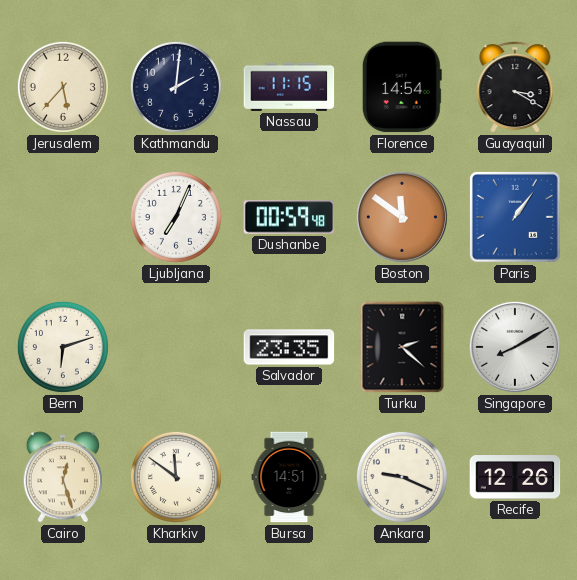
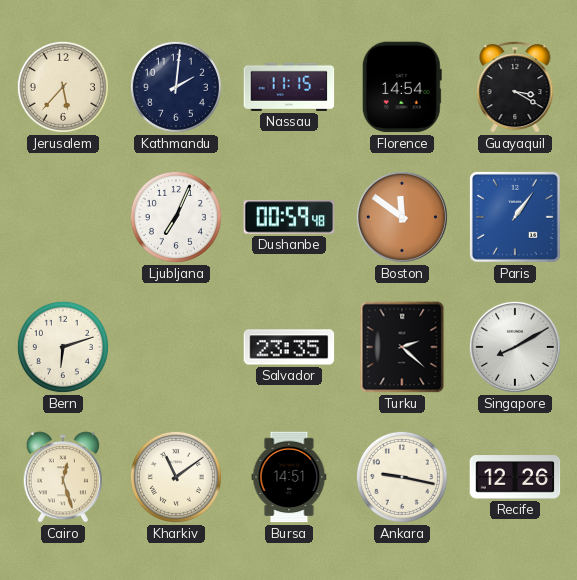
Kharkiv: 11:51 -> 11:09 (176, 477)
Ankara: 9:19 -> 9:17 (402, 477)
